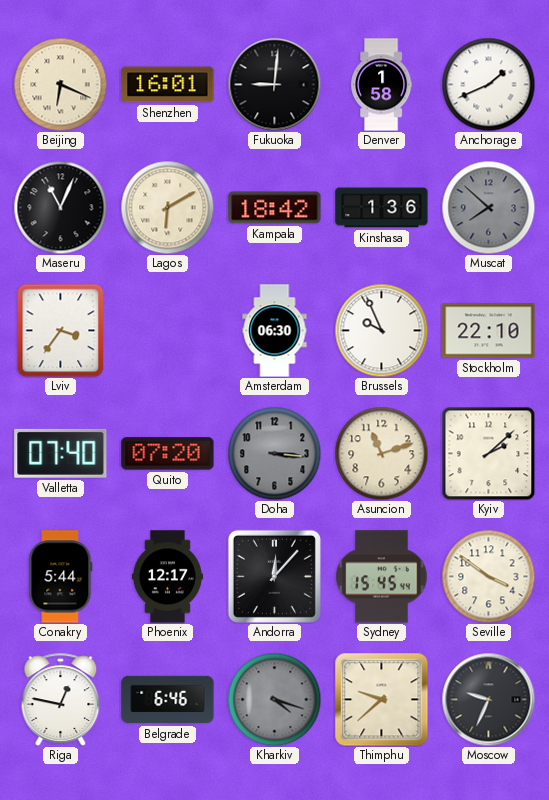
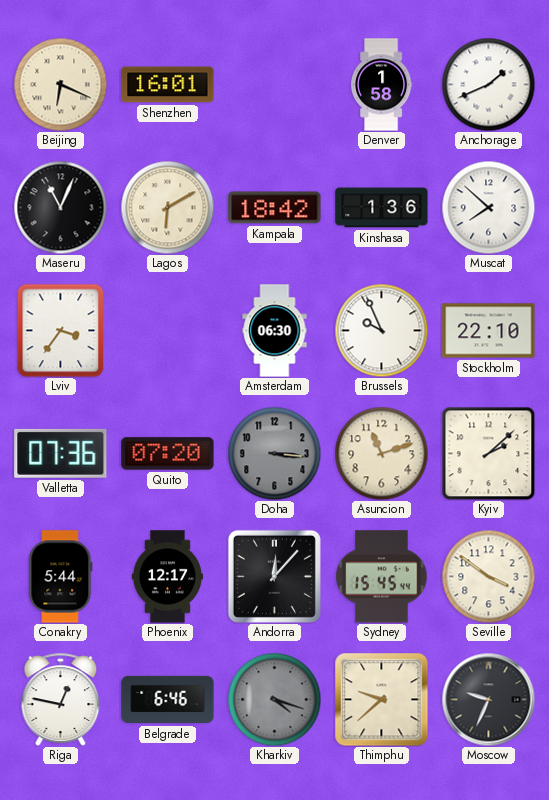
Fukuoka: 9:01 -> none (274, 84)
Muscat dial: grey -> white (488, 207)
Valletta: 07:40 -> 07:36 (61, 453)
